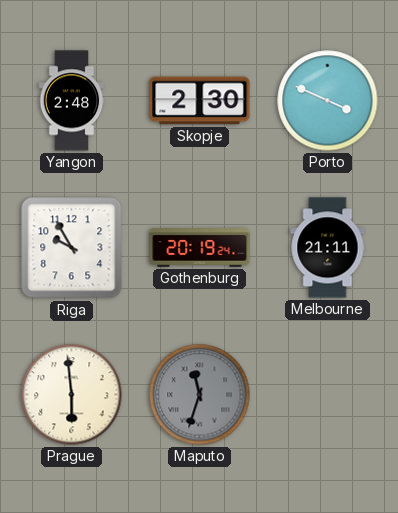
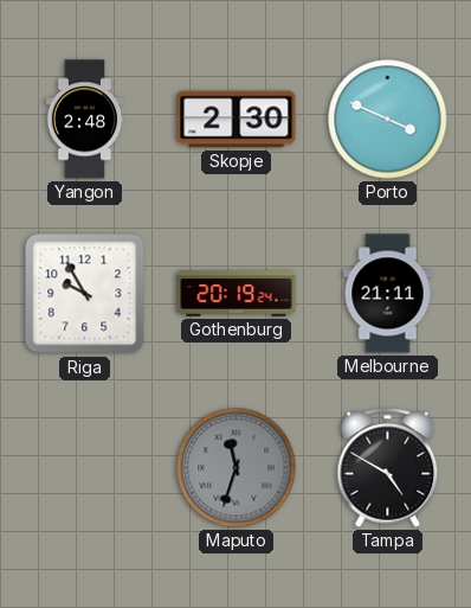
Prague: 5:59 -> none (72, 395)
Tampa: none -> 4:50 (388, 468)
